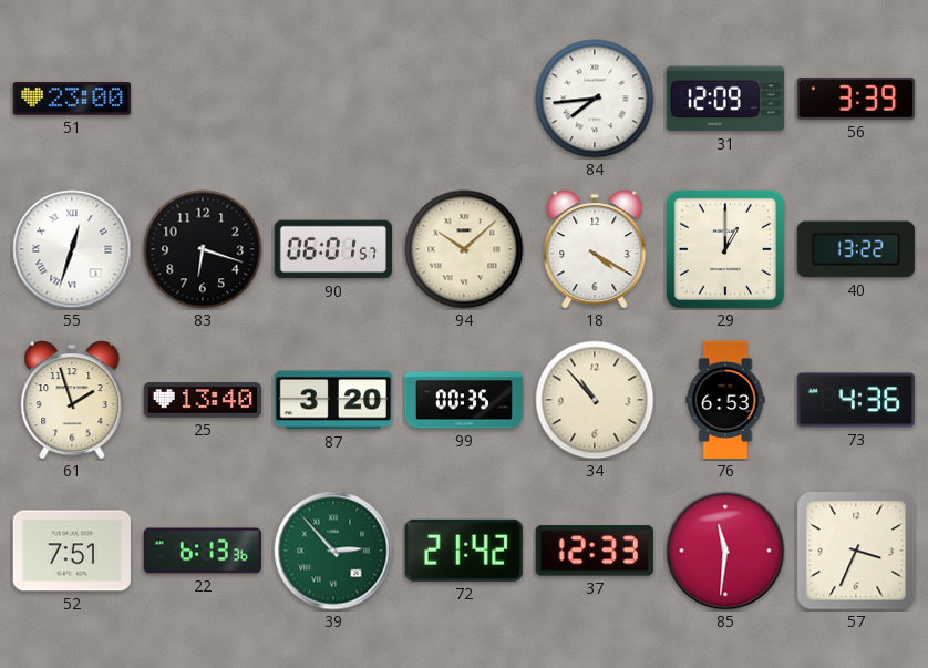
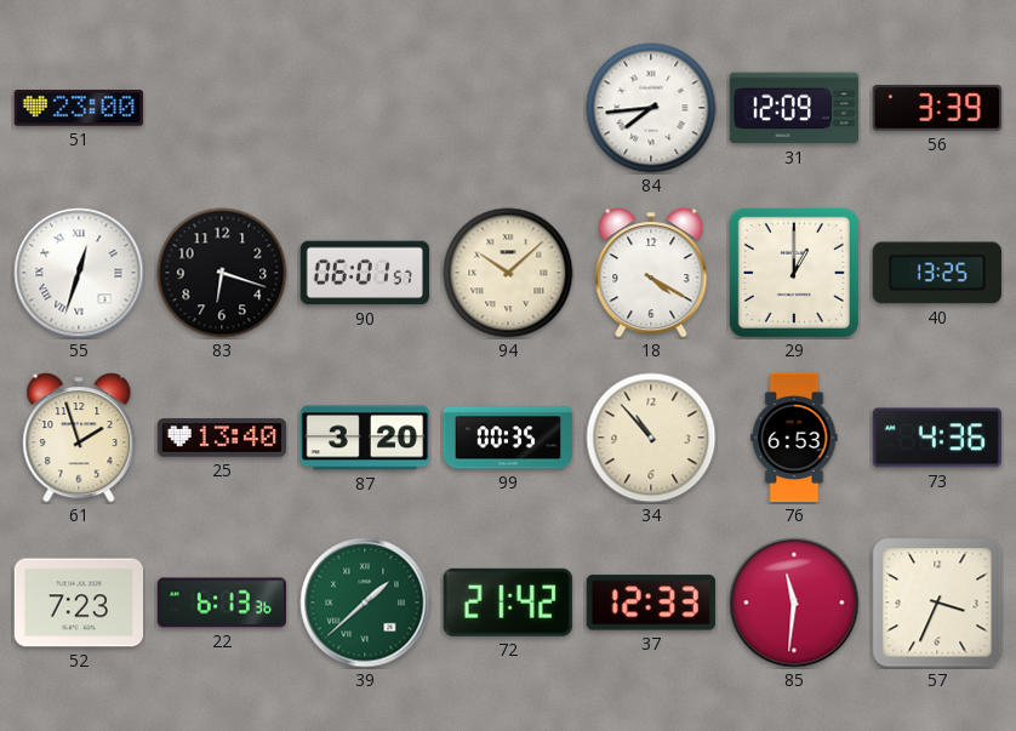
40: 13:22 -> 13:25 (937, 273)
52: 7:51 -> 7:23 (78, 602)
39: 2:53 -> 1:38 (365, 602)
